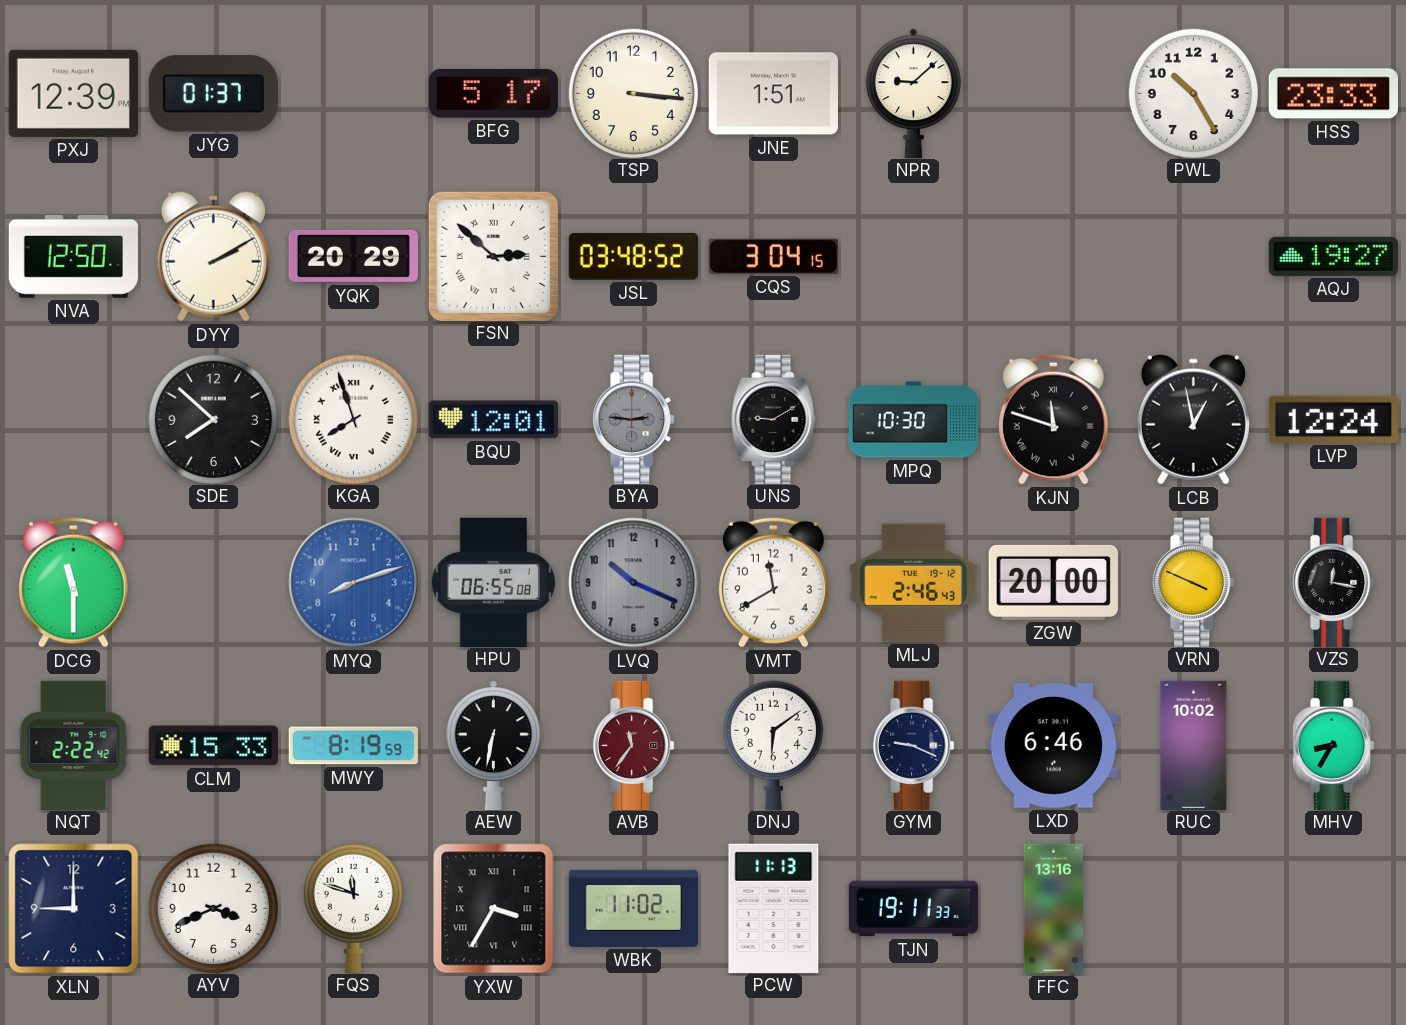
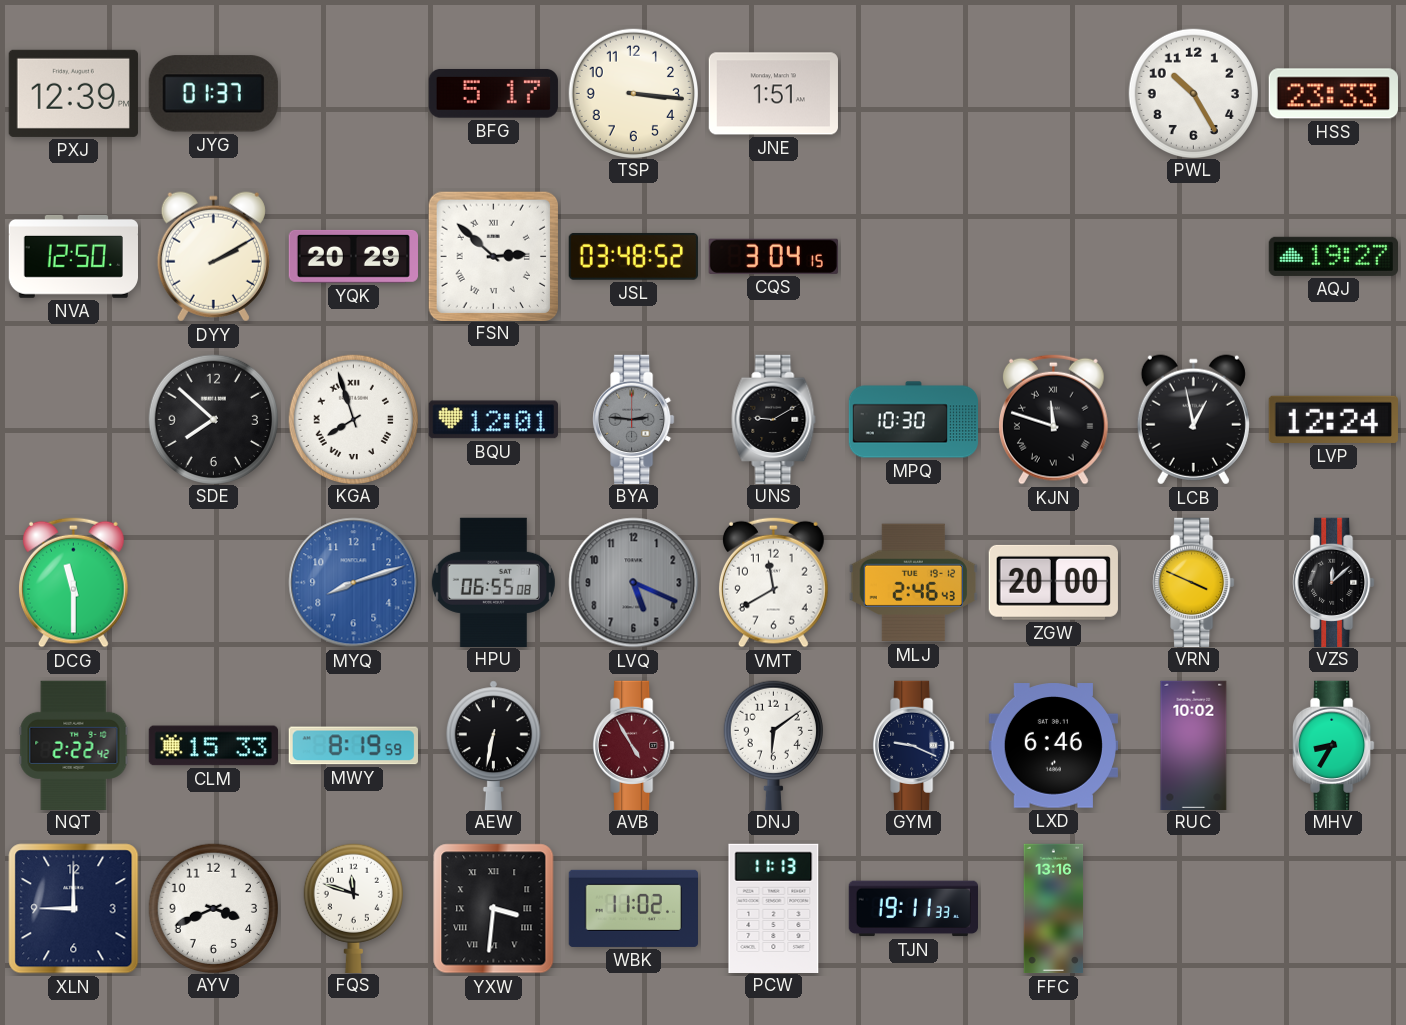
NPR: 9:08 -> none (913, 93)
LVQ: 10:19 -> 5:19 (634, 583)
VZS: 12:17 -> 12:08 (1334, 582)
AVB: 11:36 -> 4:55 (634, 745)
YXW: 3:35 -> 3:31 (494, 909)
